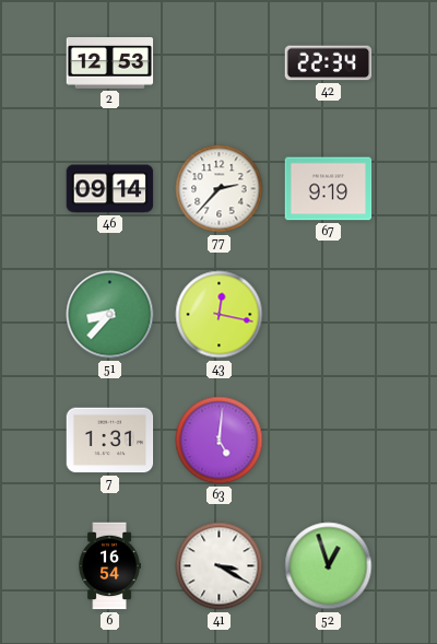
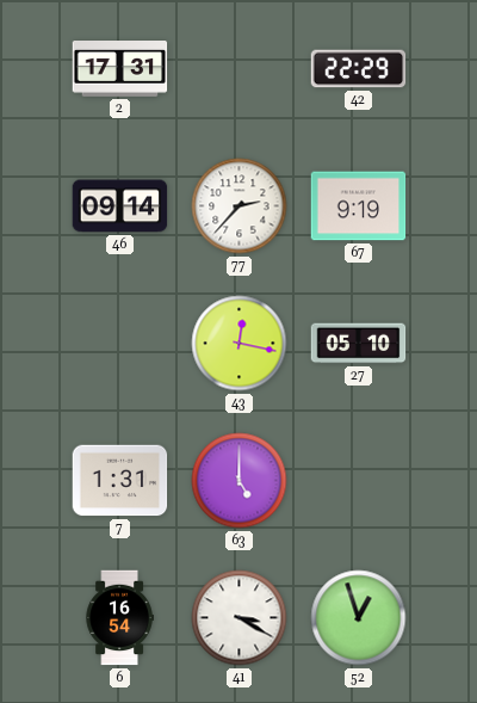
2: 12:53 -> 17:31 (120, 69)
42: 22:34 -> 22:29 (359, 69)
51: 8:37 -> none (110, 315)
27: none -> 05:10 (359, 344)
63: 5:01 -> 5:00 (240, 481)
